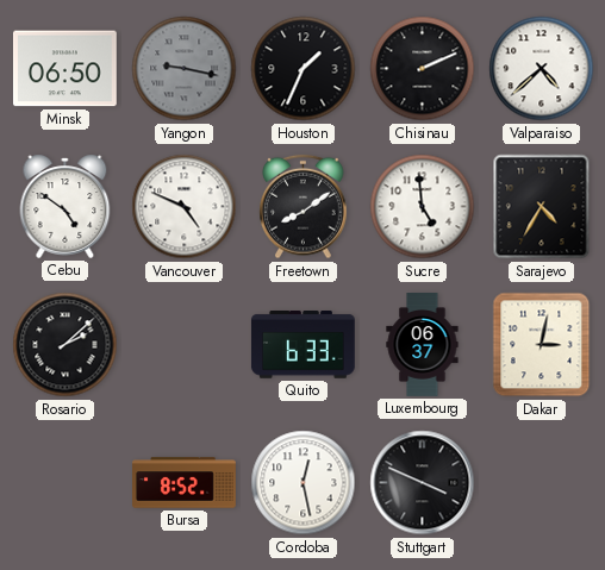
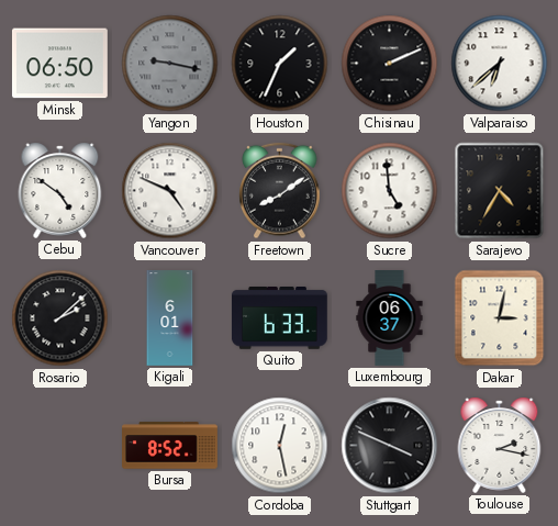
Valparaiso: 4:38 -> 6:38 (500, 64)
Kigali: none -> 6:01 (170, 318)
Toulouse: none -> 2:17 (500, 445)
